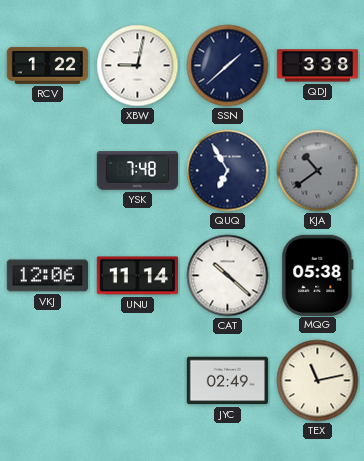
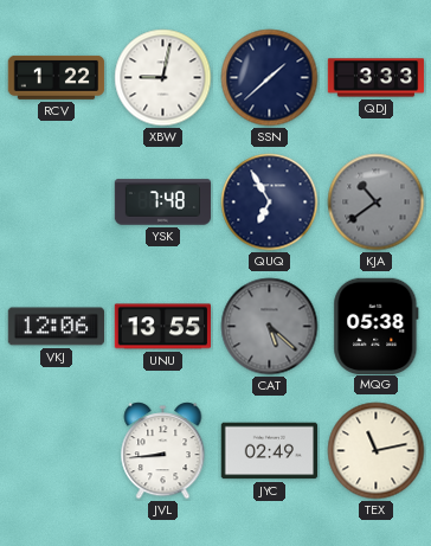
QDJ: 3:38 -> 3:33 (377, 78)
UNU: 11:14 -> 13:55 (162, 327)
CAT: 10:22 -> 5:22 (270, 327)
CAT dial: white -> grey (270, 327)
JVL: none -> 8:44 (163, 451)
